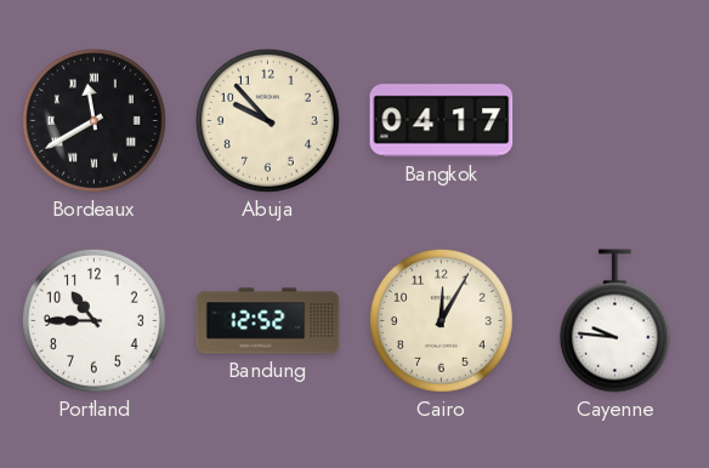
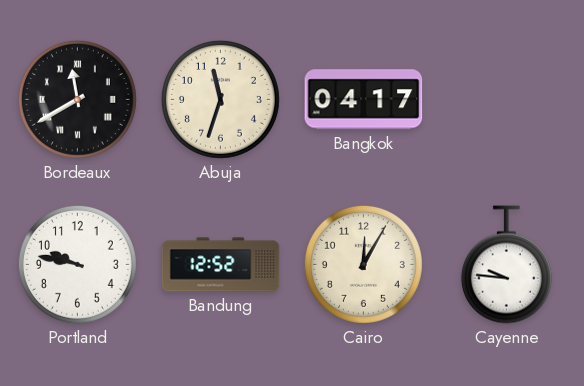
Abuja: 9:53 -> 11:33 (220, 99)
Portland: 10:45 -> 9:47 (77, 264)
